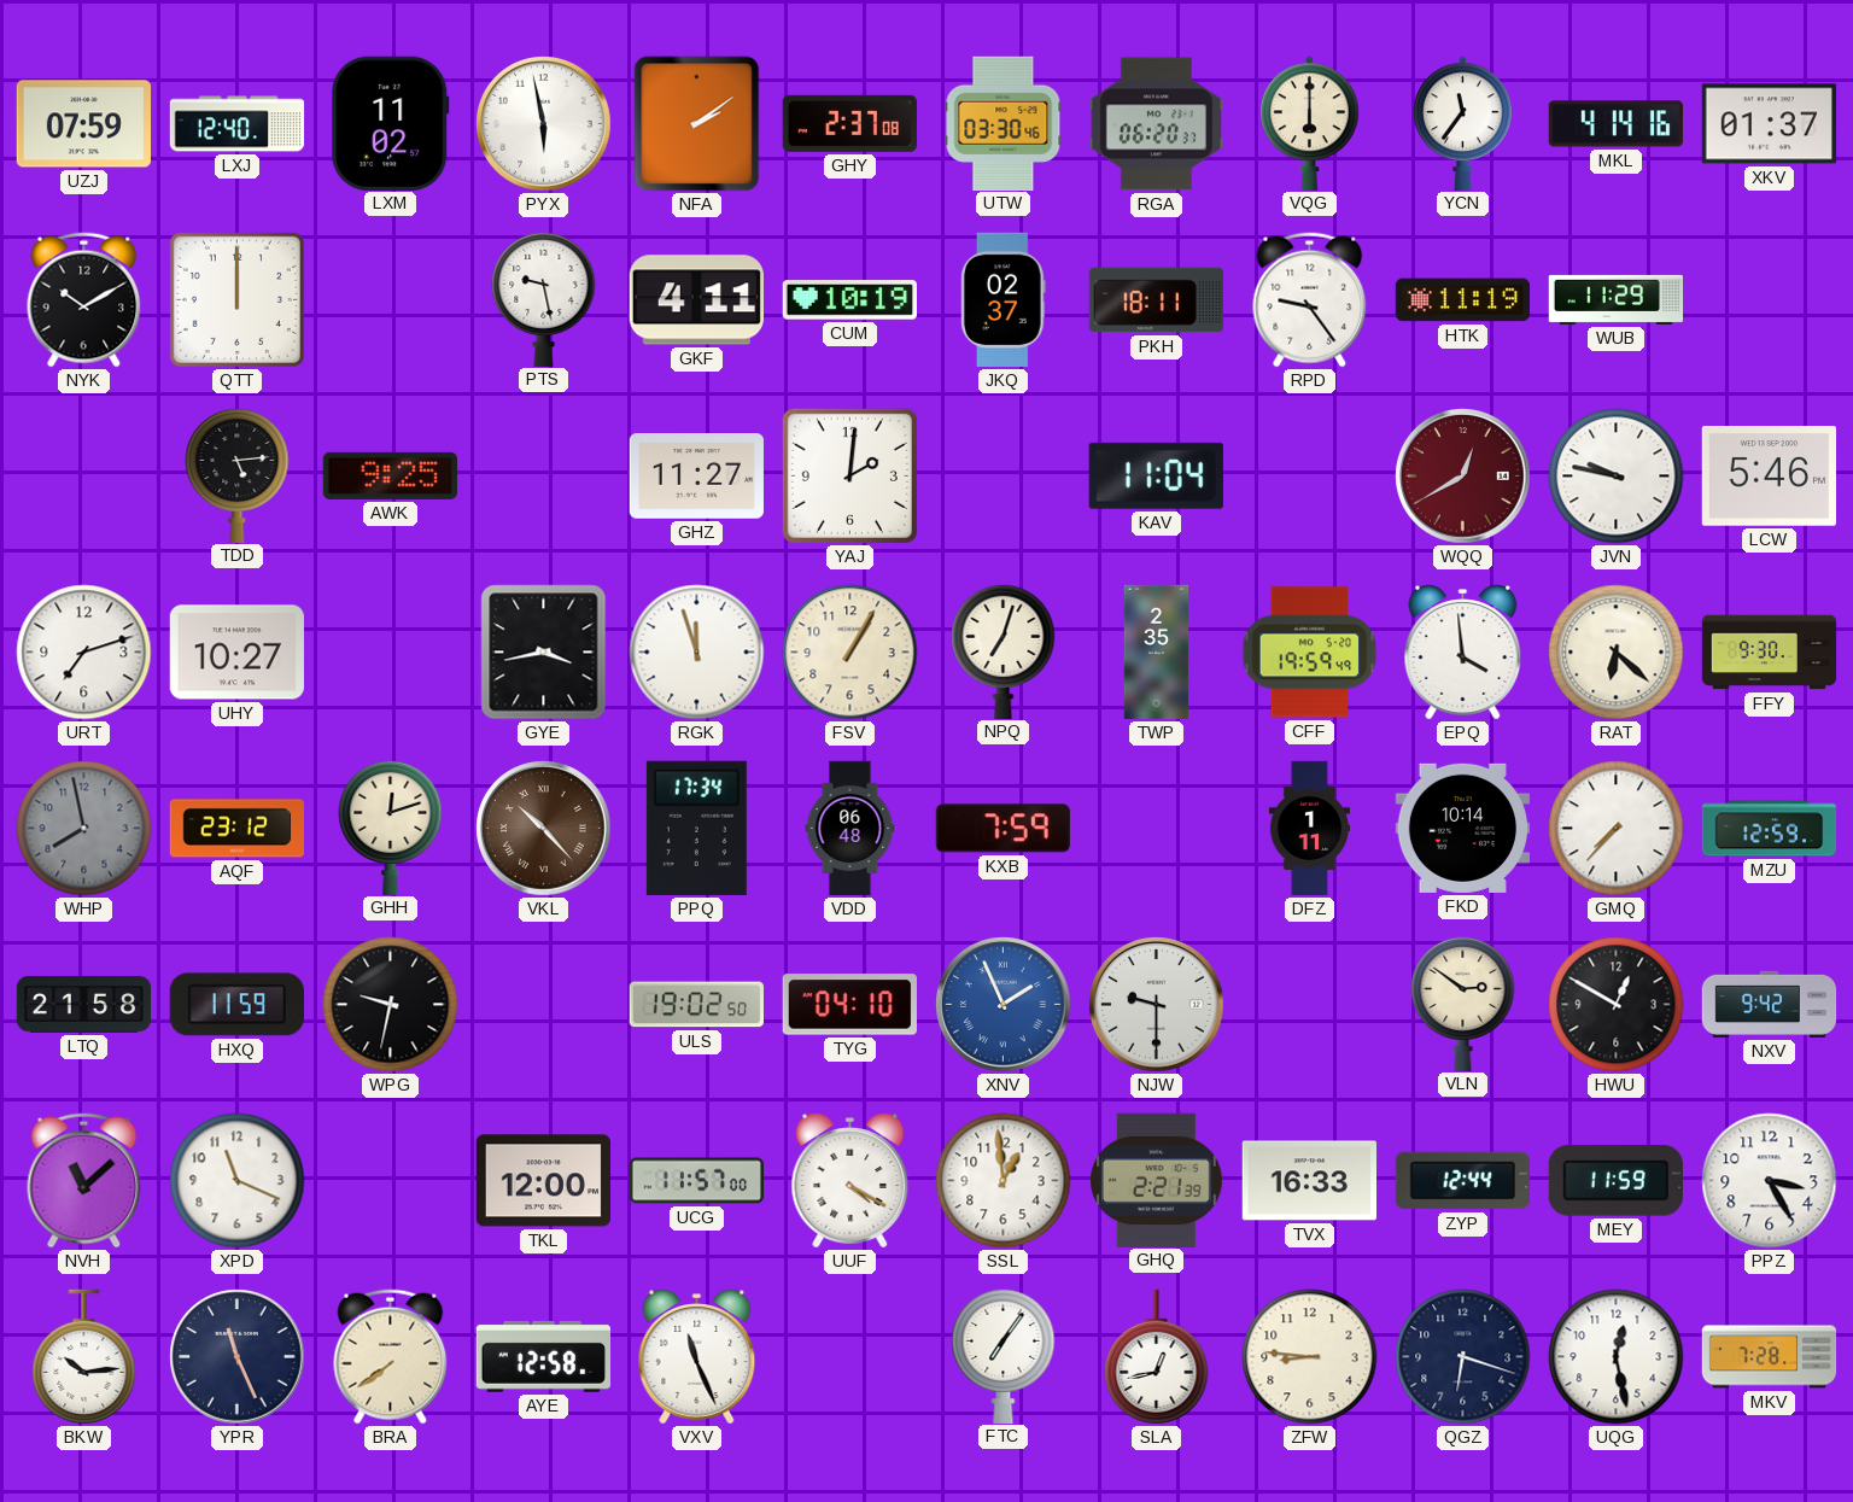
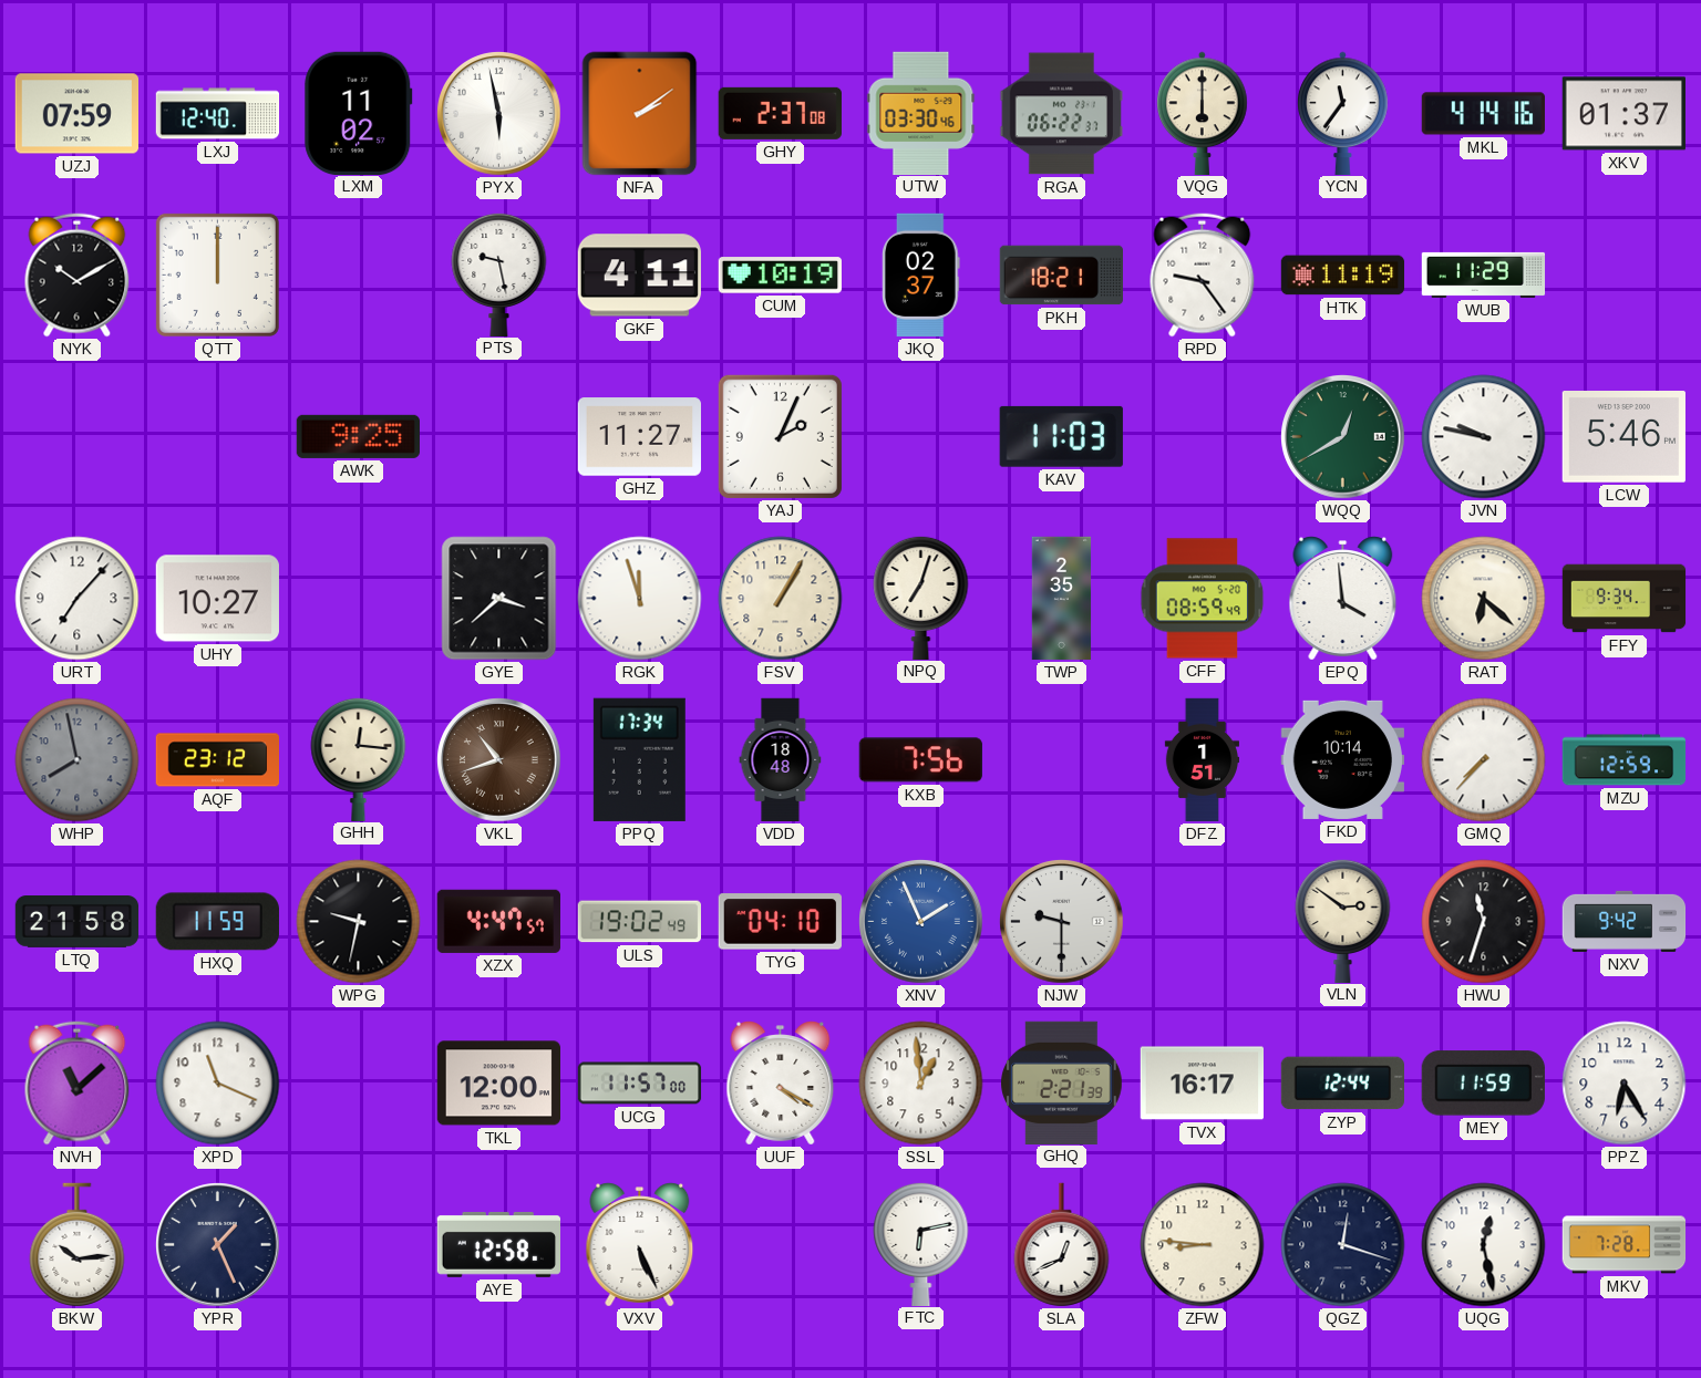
RGA: 06:20 -> 06:22 (1061, 114)
PKH: 18:11 -> 18:21 (1061, 276)
TDD: 5:14 -> none (238, 474)
YAJ: 2:01 -> 2:04 (780, 436)
KAV: 11:04 -> 11:03 (1061, 436)
WQQ dial: burgundy -> green (1343, 437)
URT: 7:12 -> 7:07 (78, 599)
GYE: 3:43 -> 3:38 (499, 599)
CFF: 19:59 -> 08:59 (1203, 599)
FFY: 9:30 -> 9:34 (1625, 599)
GHH: 12:12 -> 12:16 (359, 758)
VKL: 10:23 -> 10:42 (499, 760)
VDD: 06:48 -> 18:48 (781, 760)
KXB: 7:59 -> 7:56 (920, 760)
DFZ: 1:11 -> 1:51 (1203, 760)
XZX: none -> 4:47 (498, 921)
ULS: 19:02:50 -> 19:02:49 (639, 922)
HWU: 12:50 -> 11:33 (1484, 922)
TVX: 16:33 -> 16:17 (1202, 1084)
PPZ: 3:25 -> 6:25 (1625, 1084)
YPR: 11:26 -> 1:26 (218, 1245)
BRA: 7:39 -> none (391, 1357)
VXV: 11:26 -> 5:26 (640, 1245)
FTC: 7:06 -> 6:13 (921, 1243)
SLA: 12:43 -> 12:41 (1062, 1245)
QGZ: 6:18 -> 12:18 (1343, 1245)
